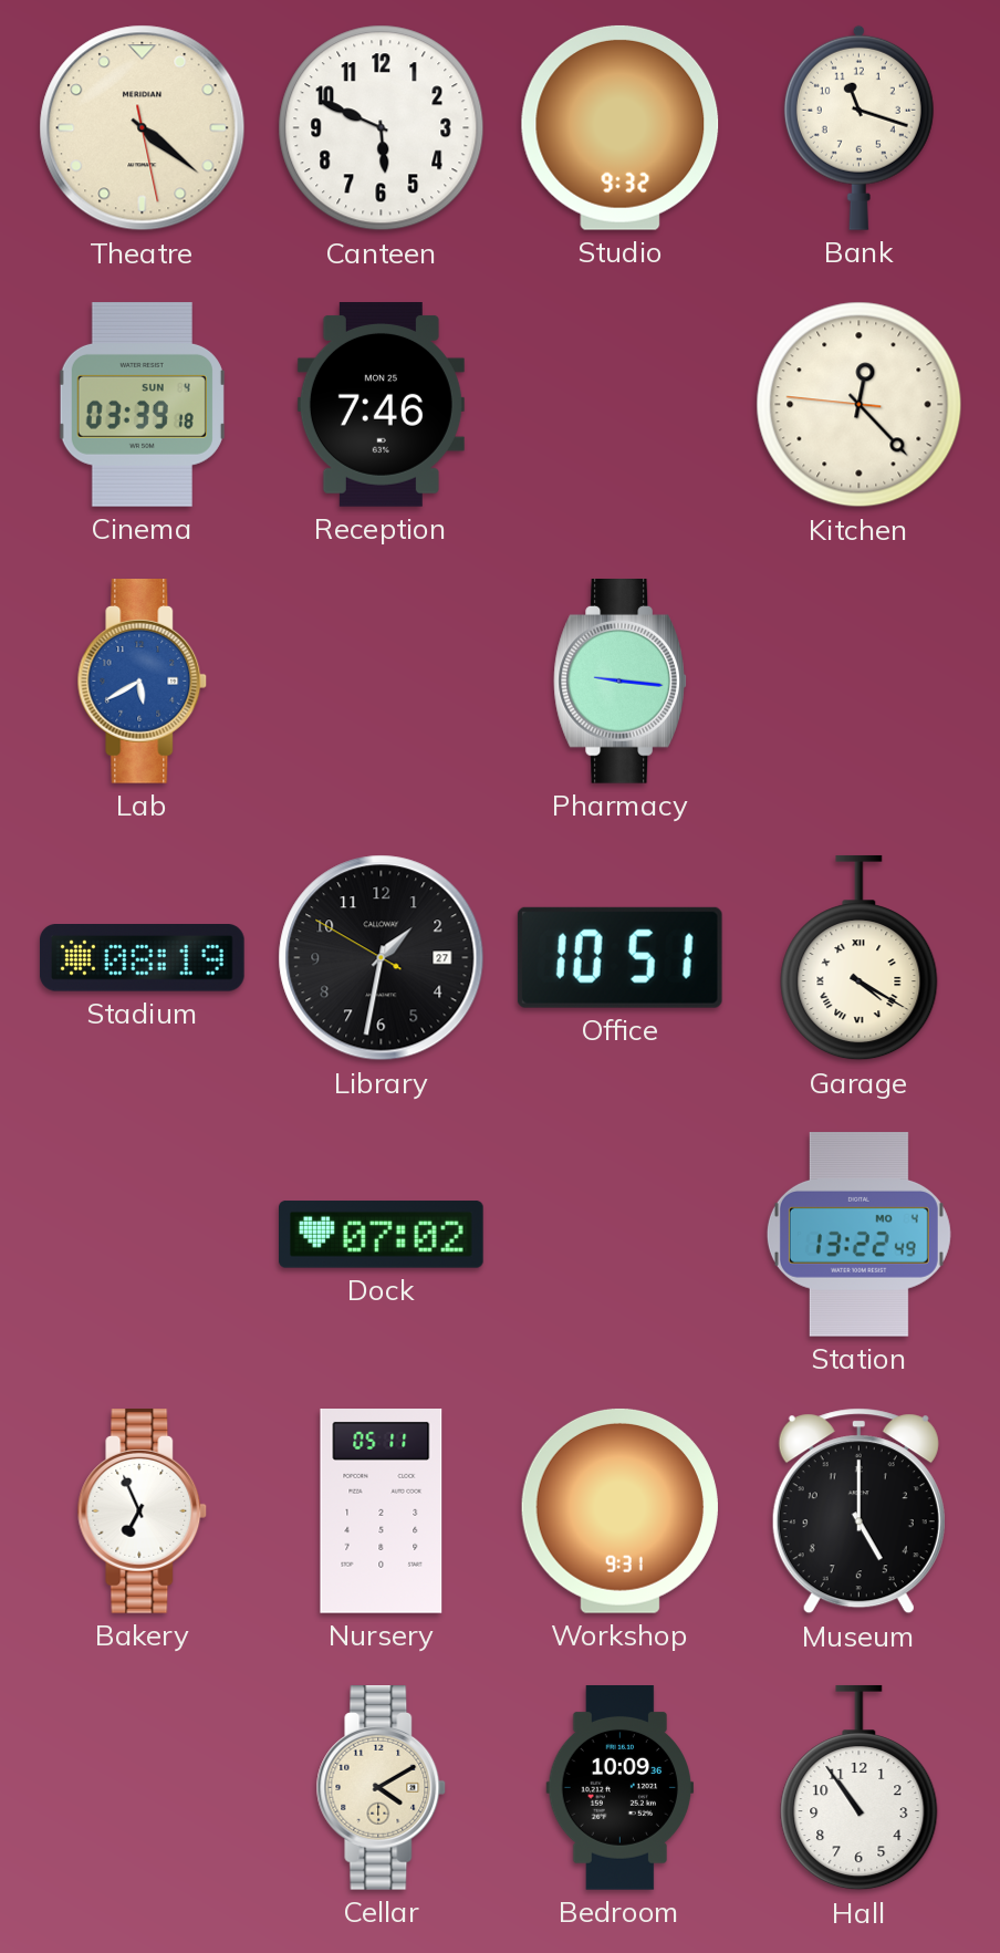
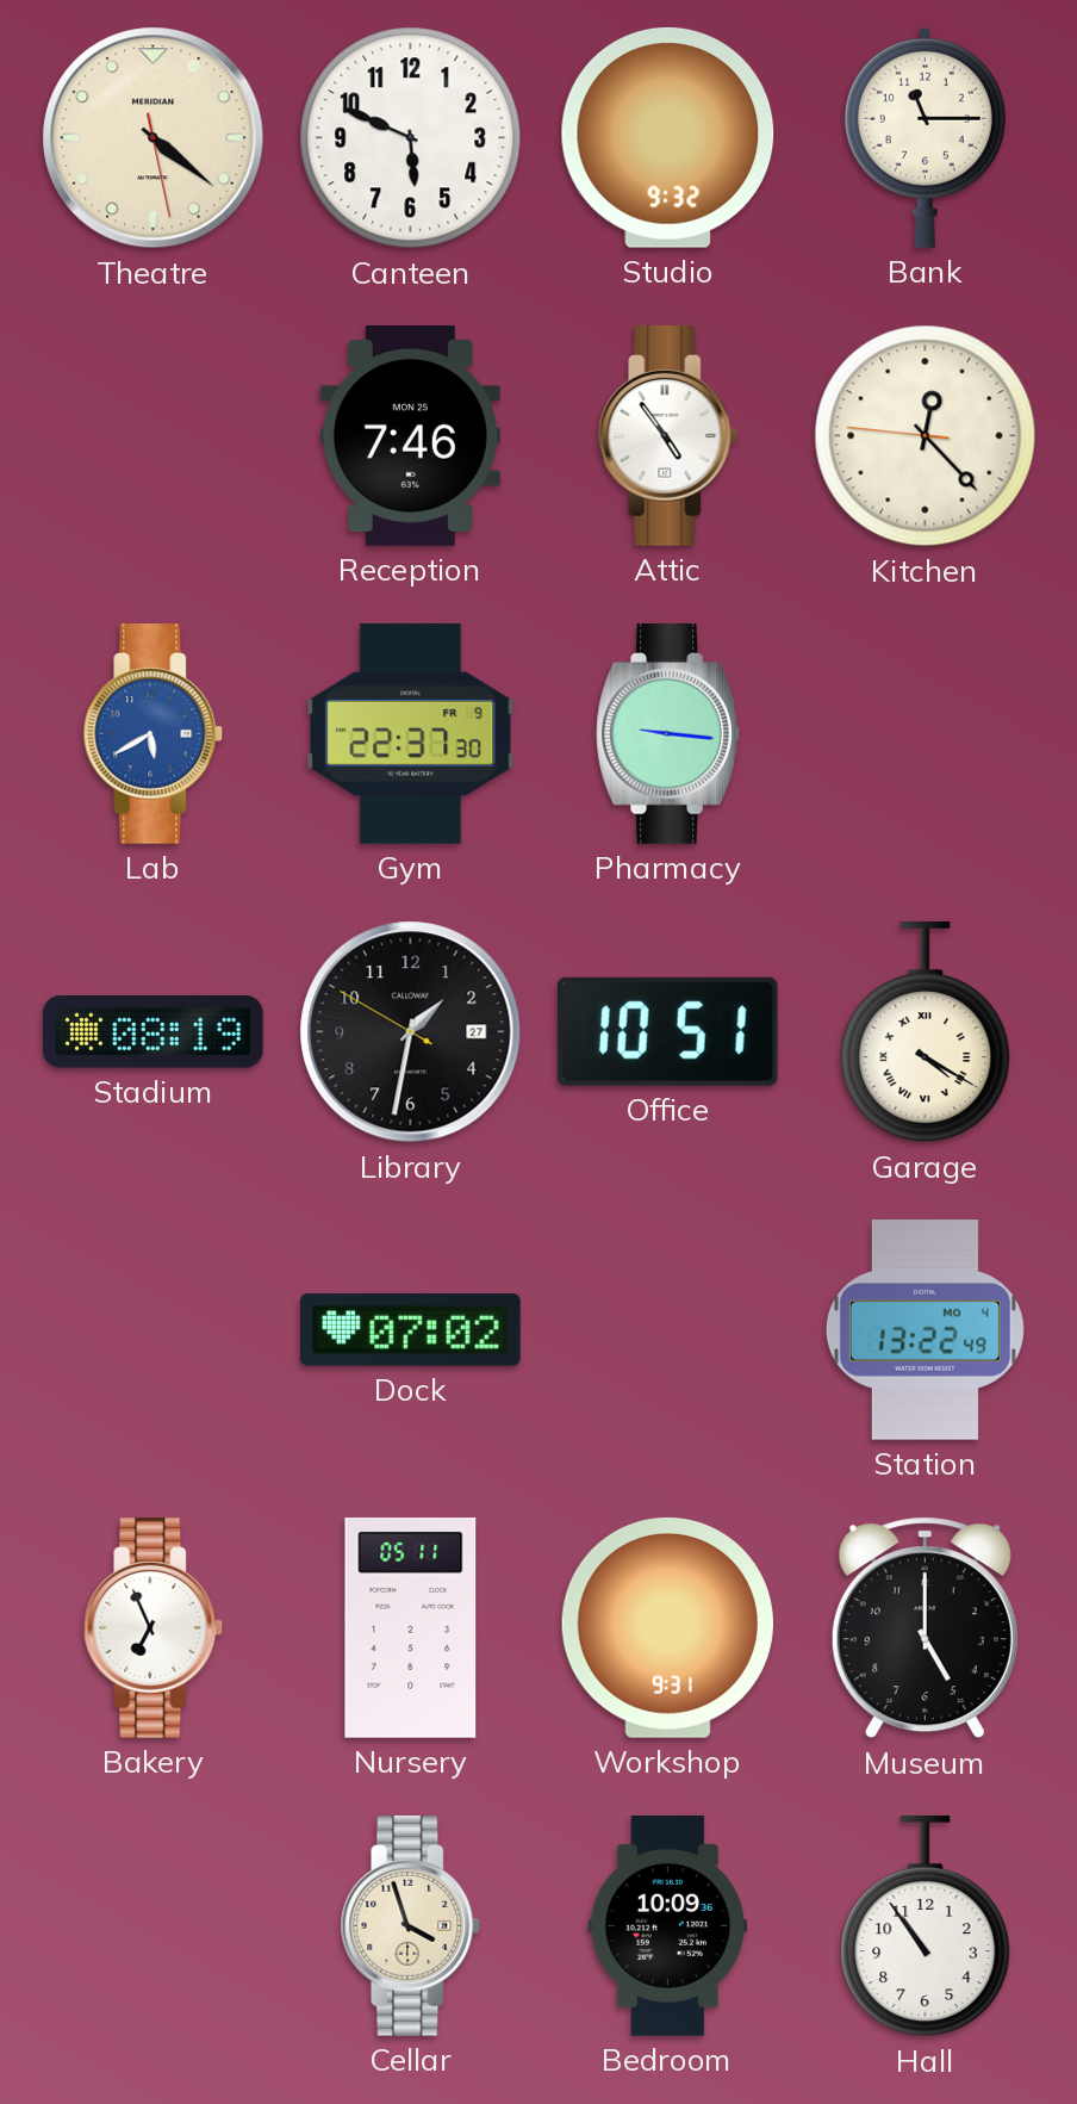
Bank: 11:18 -> 11:15 (925, 137)
Cinema: 03:39 -> none (142, 405)
Attic: none -> 4:54 (668, 436)
Gym: none -> 22:37 (411, 733)
Cellar: 4:10 -> 3:57 (411, 1926)
